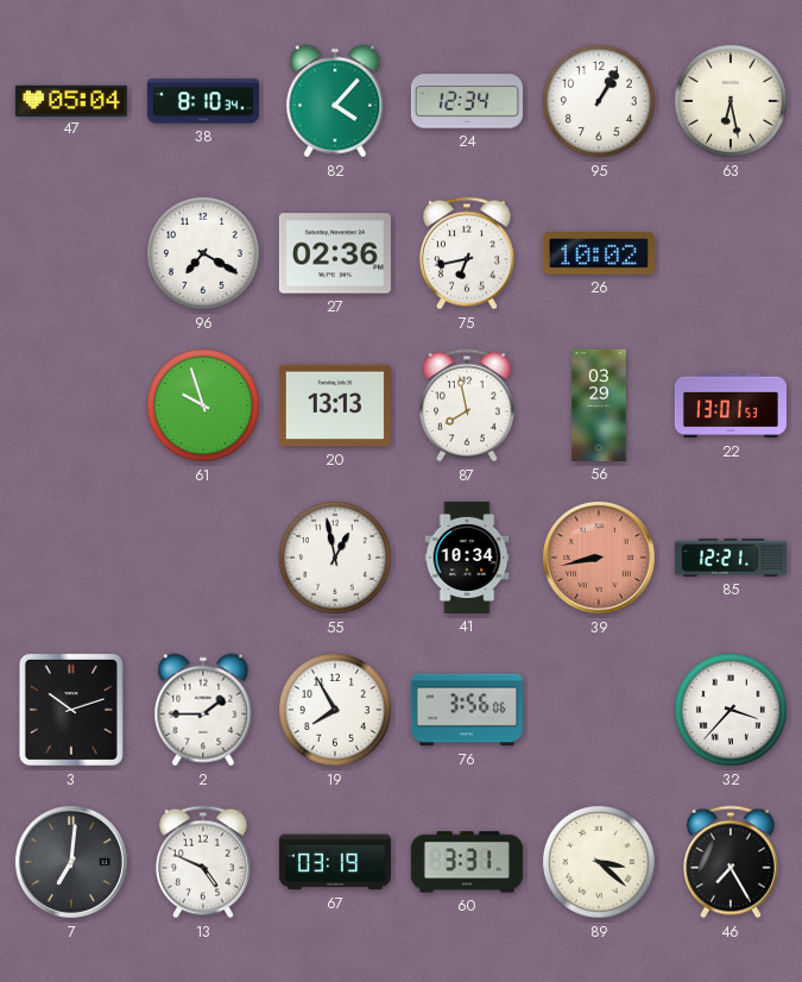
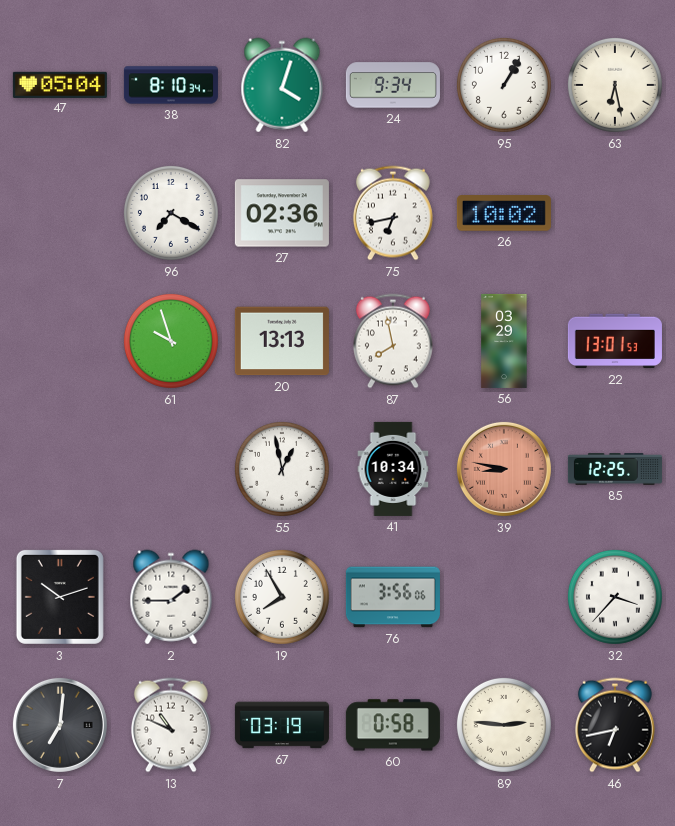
82: 4:07 -> 4:03 (282, 85)
24: 12:34 -> 9:34 (393, 85)
39: 8:43 -> 8:47 (504, 469)
85: 12:21 -> 12:25 (615, 469)
13: 4:49 -> 10:49 (171, 725)
60: 3:31 -> 0:58 (393, 725)
89: 3:22 -> 2:46 (504, 725)
46: 7:25 -> 6:43 (615, 725)
